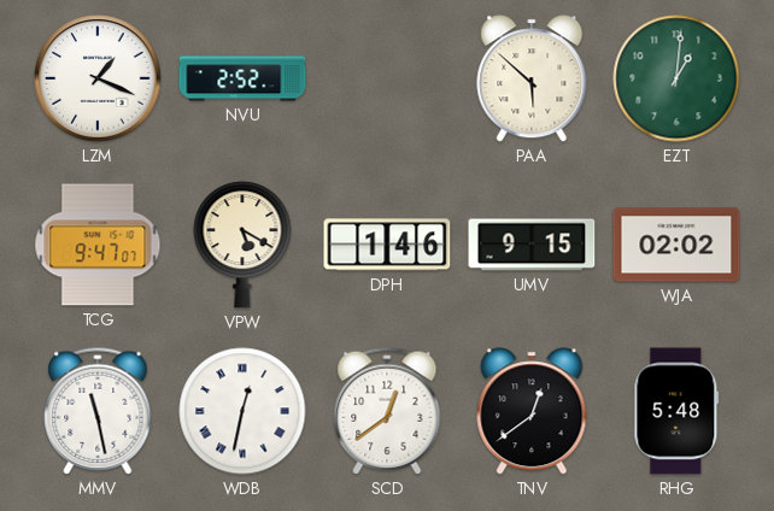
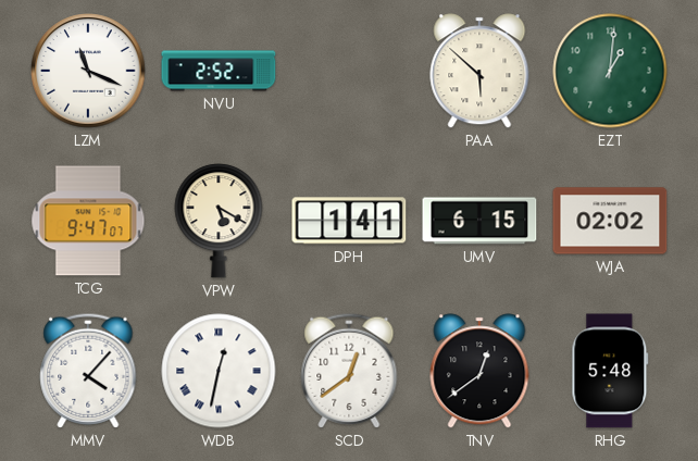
LZM: 1:19 -> 11:19 (88, 71)
DPH: 1:46 -> 1:41 (349, 221)
UMV: 9:15 -> 6:15 (479, 221)
MMV: 11:28 -> 4:07 (88, 371)
